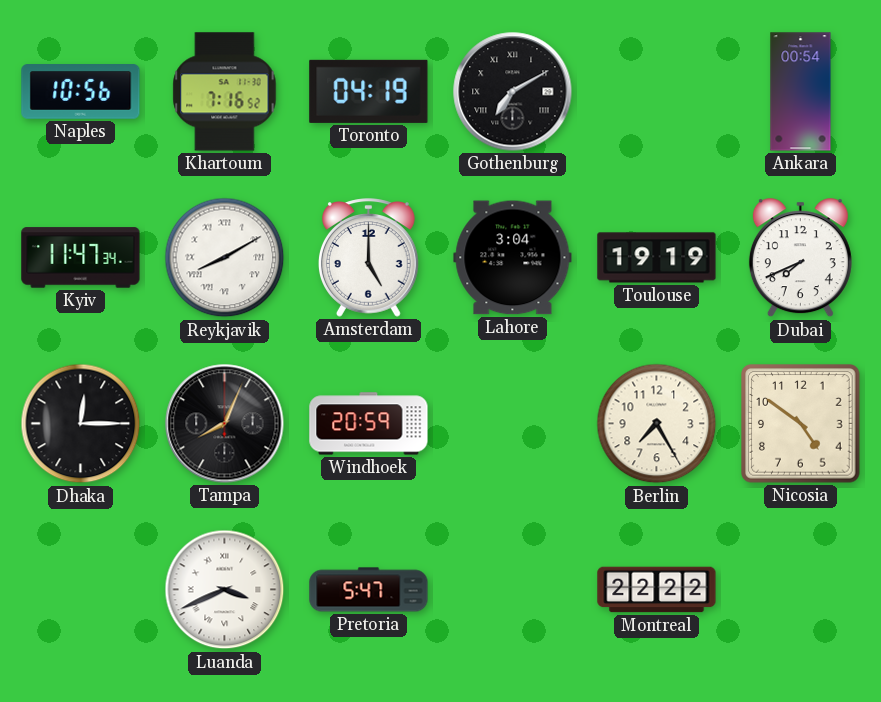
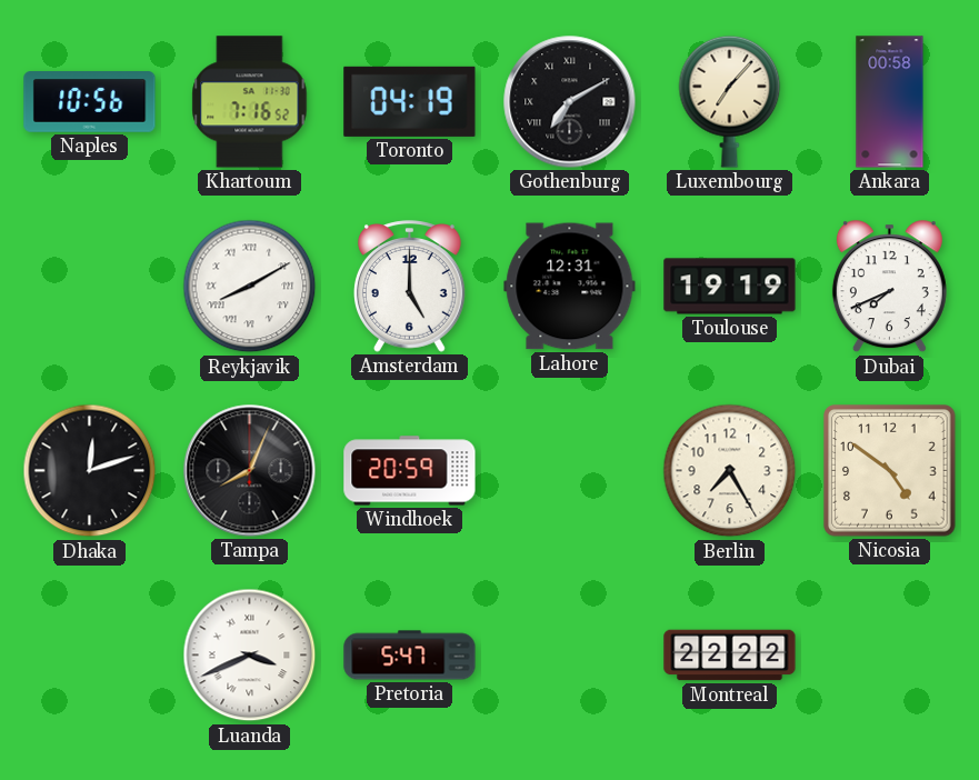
Luxembourg: none -> 7:07 (730, 101)
Ankara: 00:54 -> 00:58 (890, 102)
Kyiv: 11:47 -> none (81, 258)
Lahore: 3:04 -> 12:31 (570, 287)
Dhaka: 12:15 -> 12:12 (90, 471)
